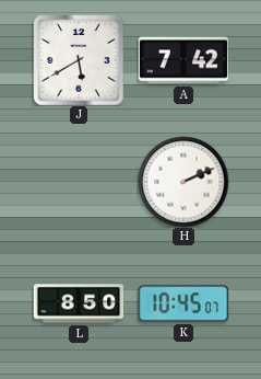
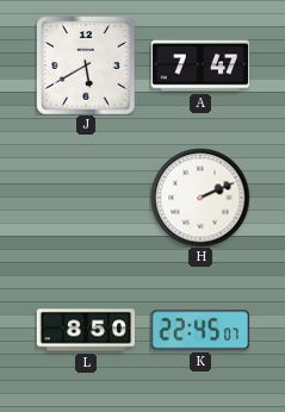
A: 7:42 -> 7:47 (200, 65)
K: 10:45 -> 22:45 (200, 330)
